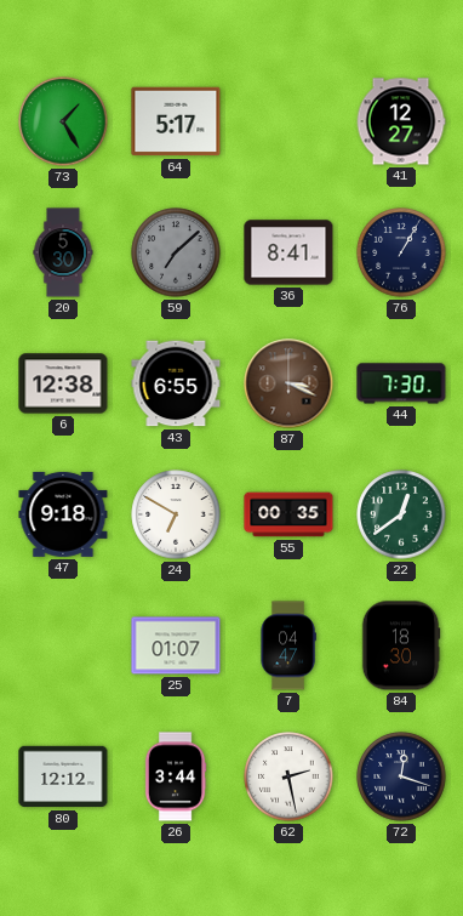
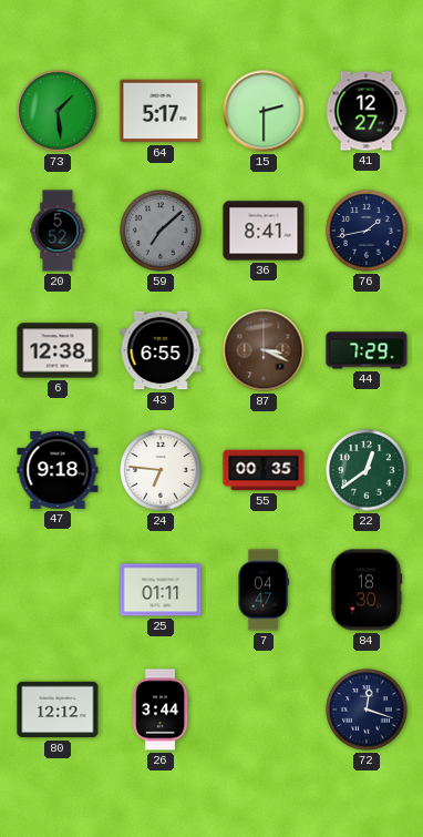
73: 1:25 -> 1:29 (58, 111)
15: none -> 2:30 (264, 111)
20: 5:30 -> 5:52 (58, 231)
76: 1:05 -> 1:43 (367, 231)
44: 7:30 -> 7:29 (367, 350)
24: 6:50 -> 6:46 (161, 470)
25: 01:07 -> 01:11 (161, 590)
62: 2:28 -> none (288, 776)
